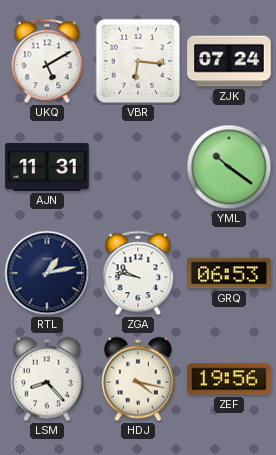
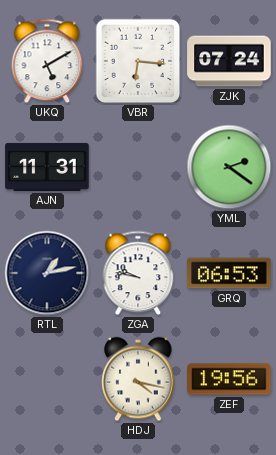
YML: 10:21 -> 2:21 (229, 167)
LSM: 8:23 -> none (47, 379)
